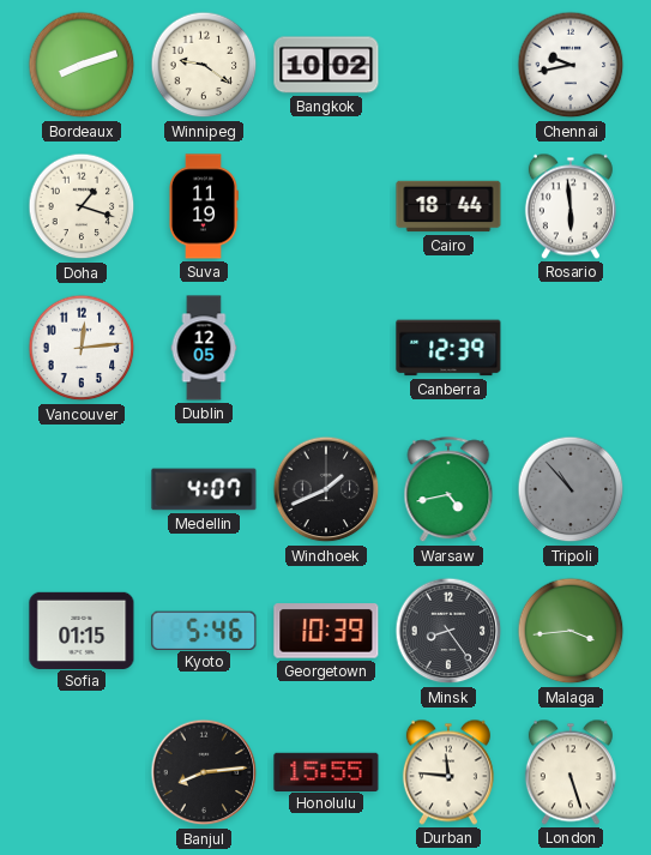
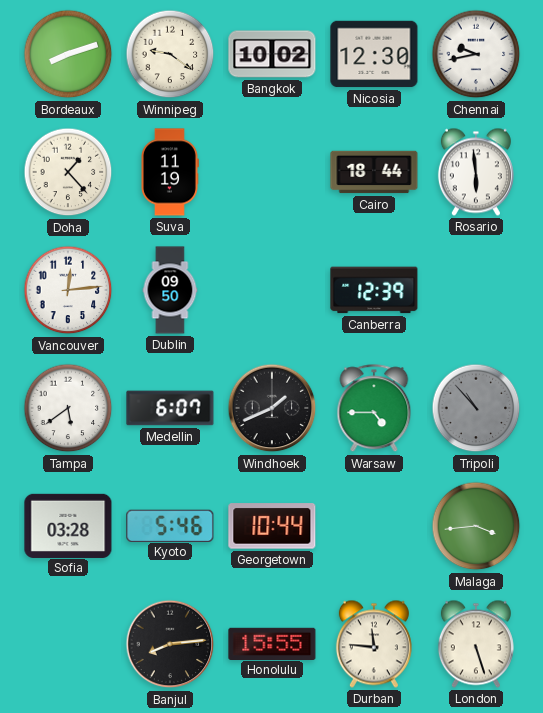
Nicosia: none -> 12:30 (374, 54)
Doha: 1:18 -> 1:23 (68, 172)
Dublin: 12:05 -> 09:50 (170, 290)
Tampa: none -> 5:39 (68, 408)
Medellin: 4:07 -> 6:07 (170, 408)
Warsaw: 4:43 -> 4:45 (374, 409)
Sofia: 01:15 -> 03:28 (68, 525)
Georgetown: 10:39 -> 10:44 (272, 526)
Minsk: 8:24 -> none (448, 631)
